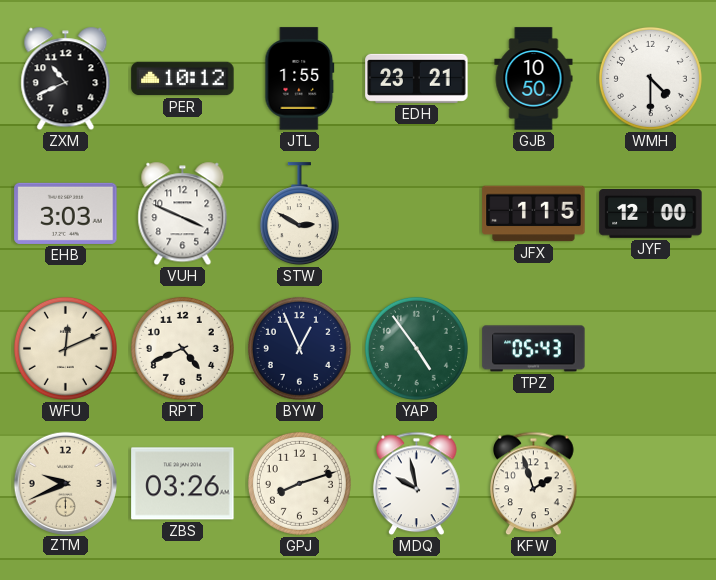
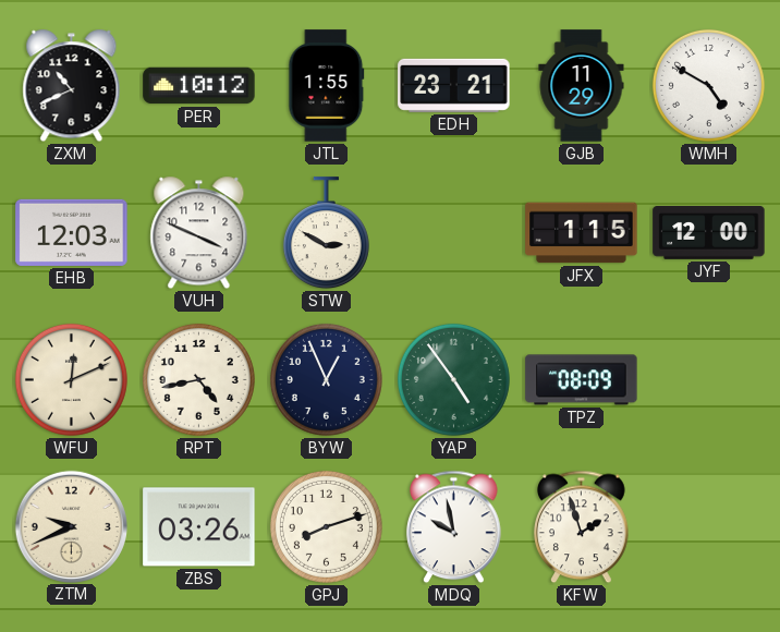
GJB: 10:50 -> 11:29 (582, 86)
WMH: 4:30 -> 4:50 (708, 85)
EHB: 3:03 -> 12:03 (72, 232)
RPT: 4:41 -> 4:43 (198, 379)
TPZ: 05:43 -> 08:09 (582, 380)
